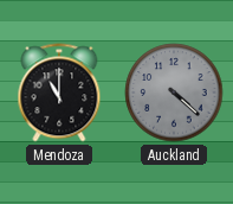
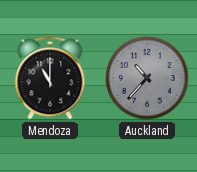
Auckland: 4:22 -> 10:37 (147, 78)
